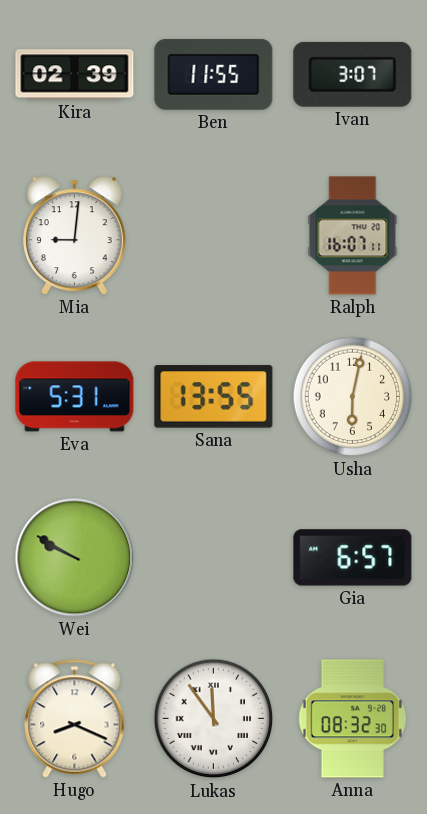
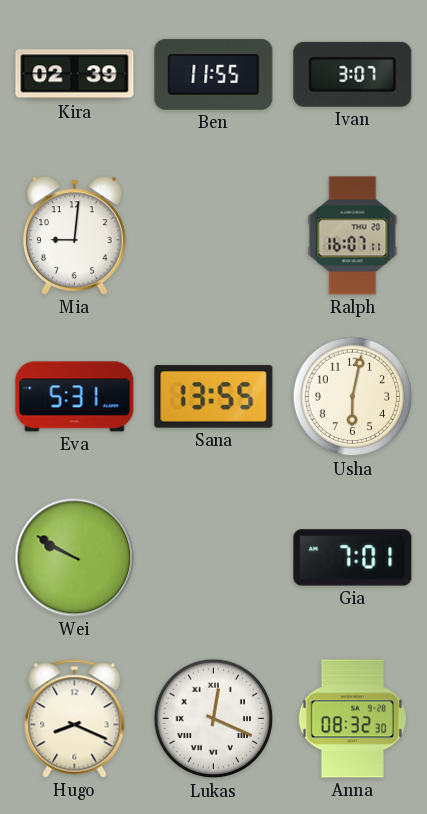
Gia: 6:57 -> 7:01 (353, 558)
Lukas: 11:54 -> 12:19 (214, 719)
